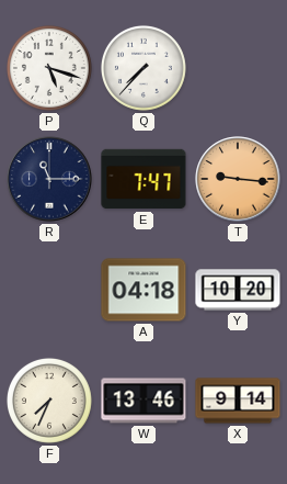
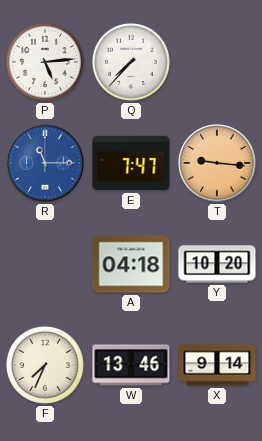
P: 5:18 -> 5:14 (45, 62)
R dial: navy -> blue (45, 163)
